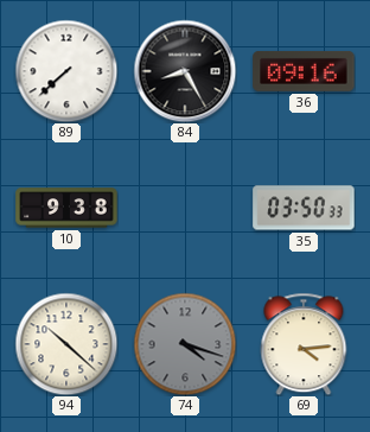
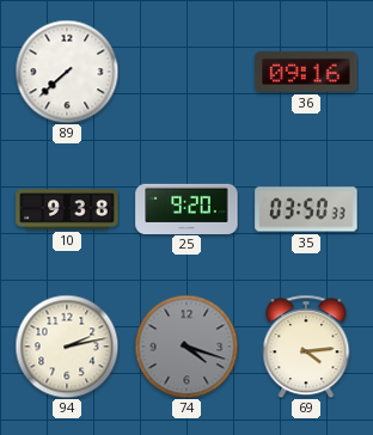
84: 8:25 -> none (185, 71)
25: none -> 9:20 (186, 208)
94: 10:22 -> 2:13 (67, 347)
